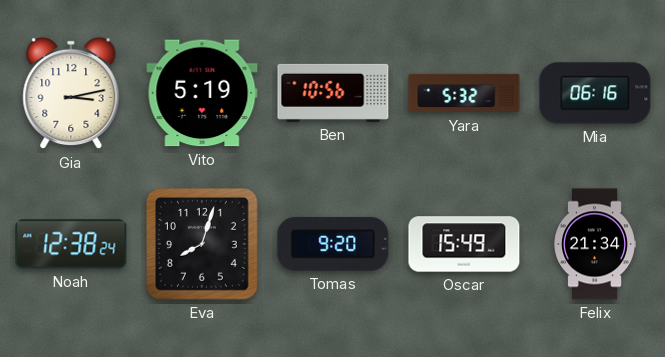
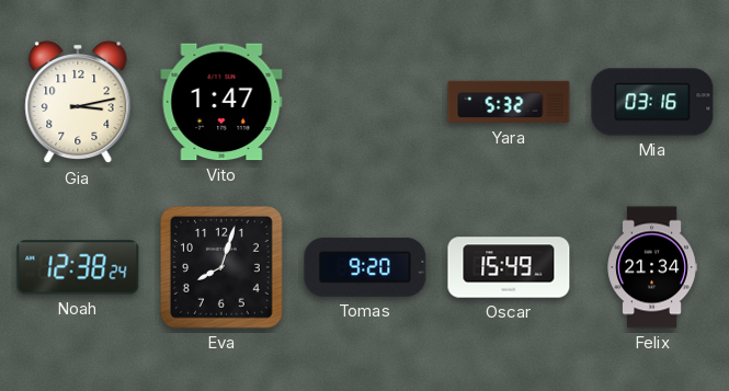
Vito: 5:19 -> 1:47 (221, 102)
Ben: 10:56 -> none (333, 93)
Mia: 06:16 -> 03:16 (652, 102)
